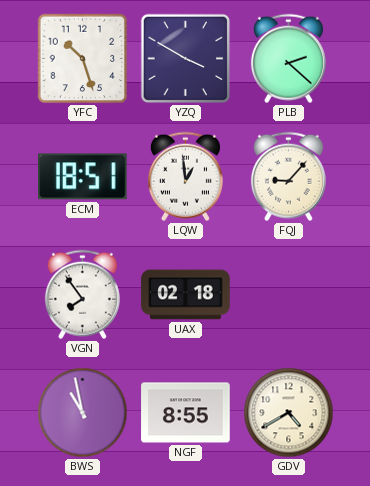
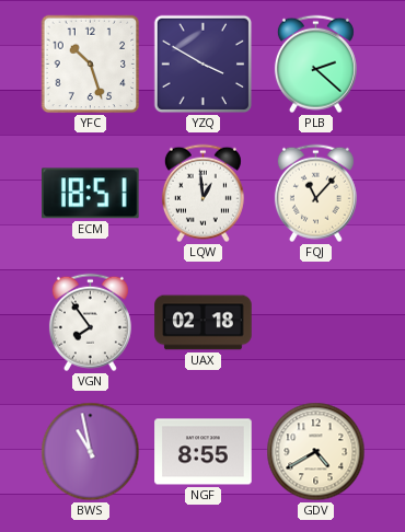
FQJ: 9:07 -> 11:07 (315, 194)
